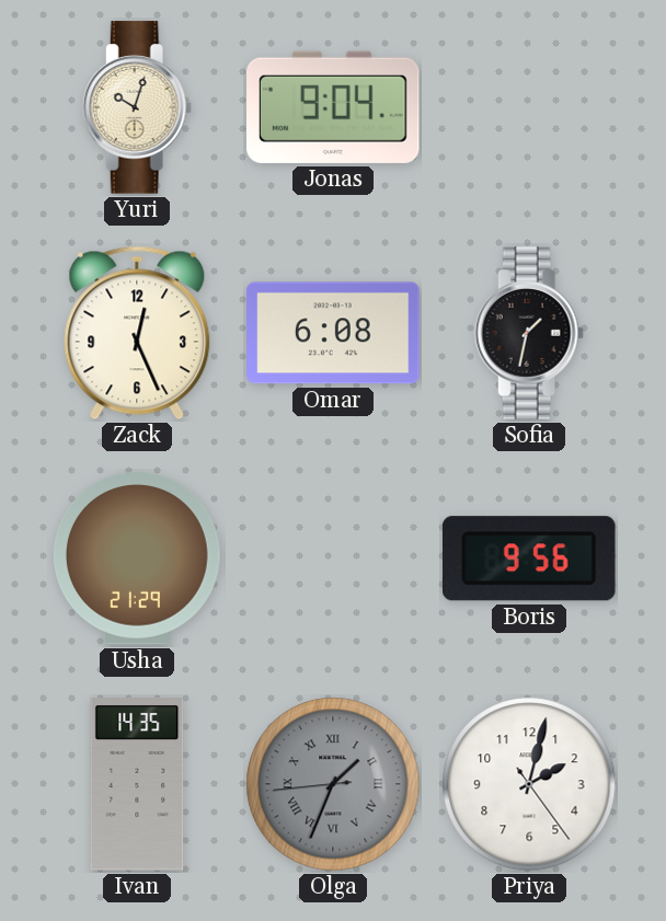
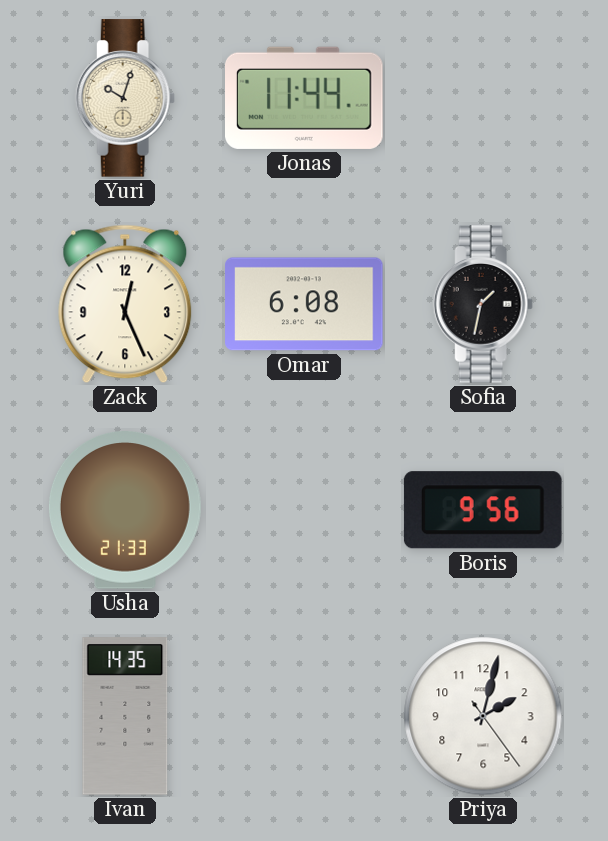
Jonas: 9:04 -> 11:44 (305, 98)
Usha: 21:29 -> 21:33 (125, 510)
Olga: 1:33 -> none (333, 784)
